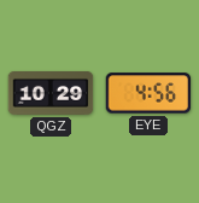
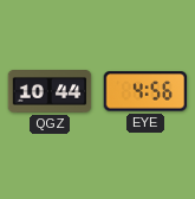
QGZ: 10:29 -> 10:44 (50, 92)
